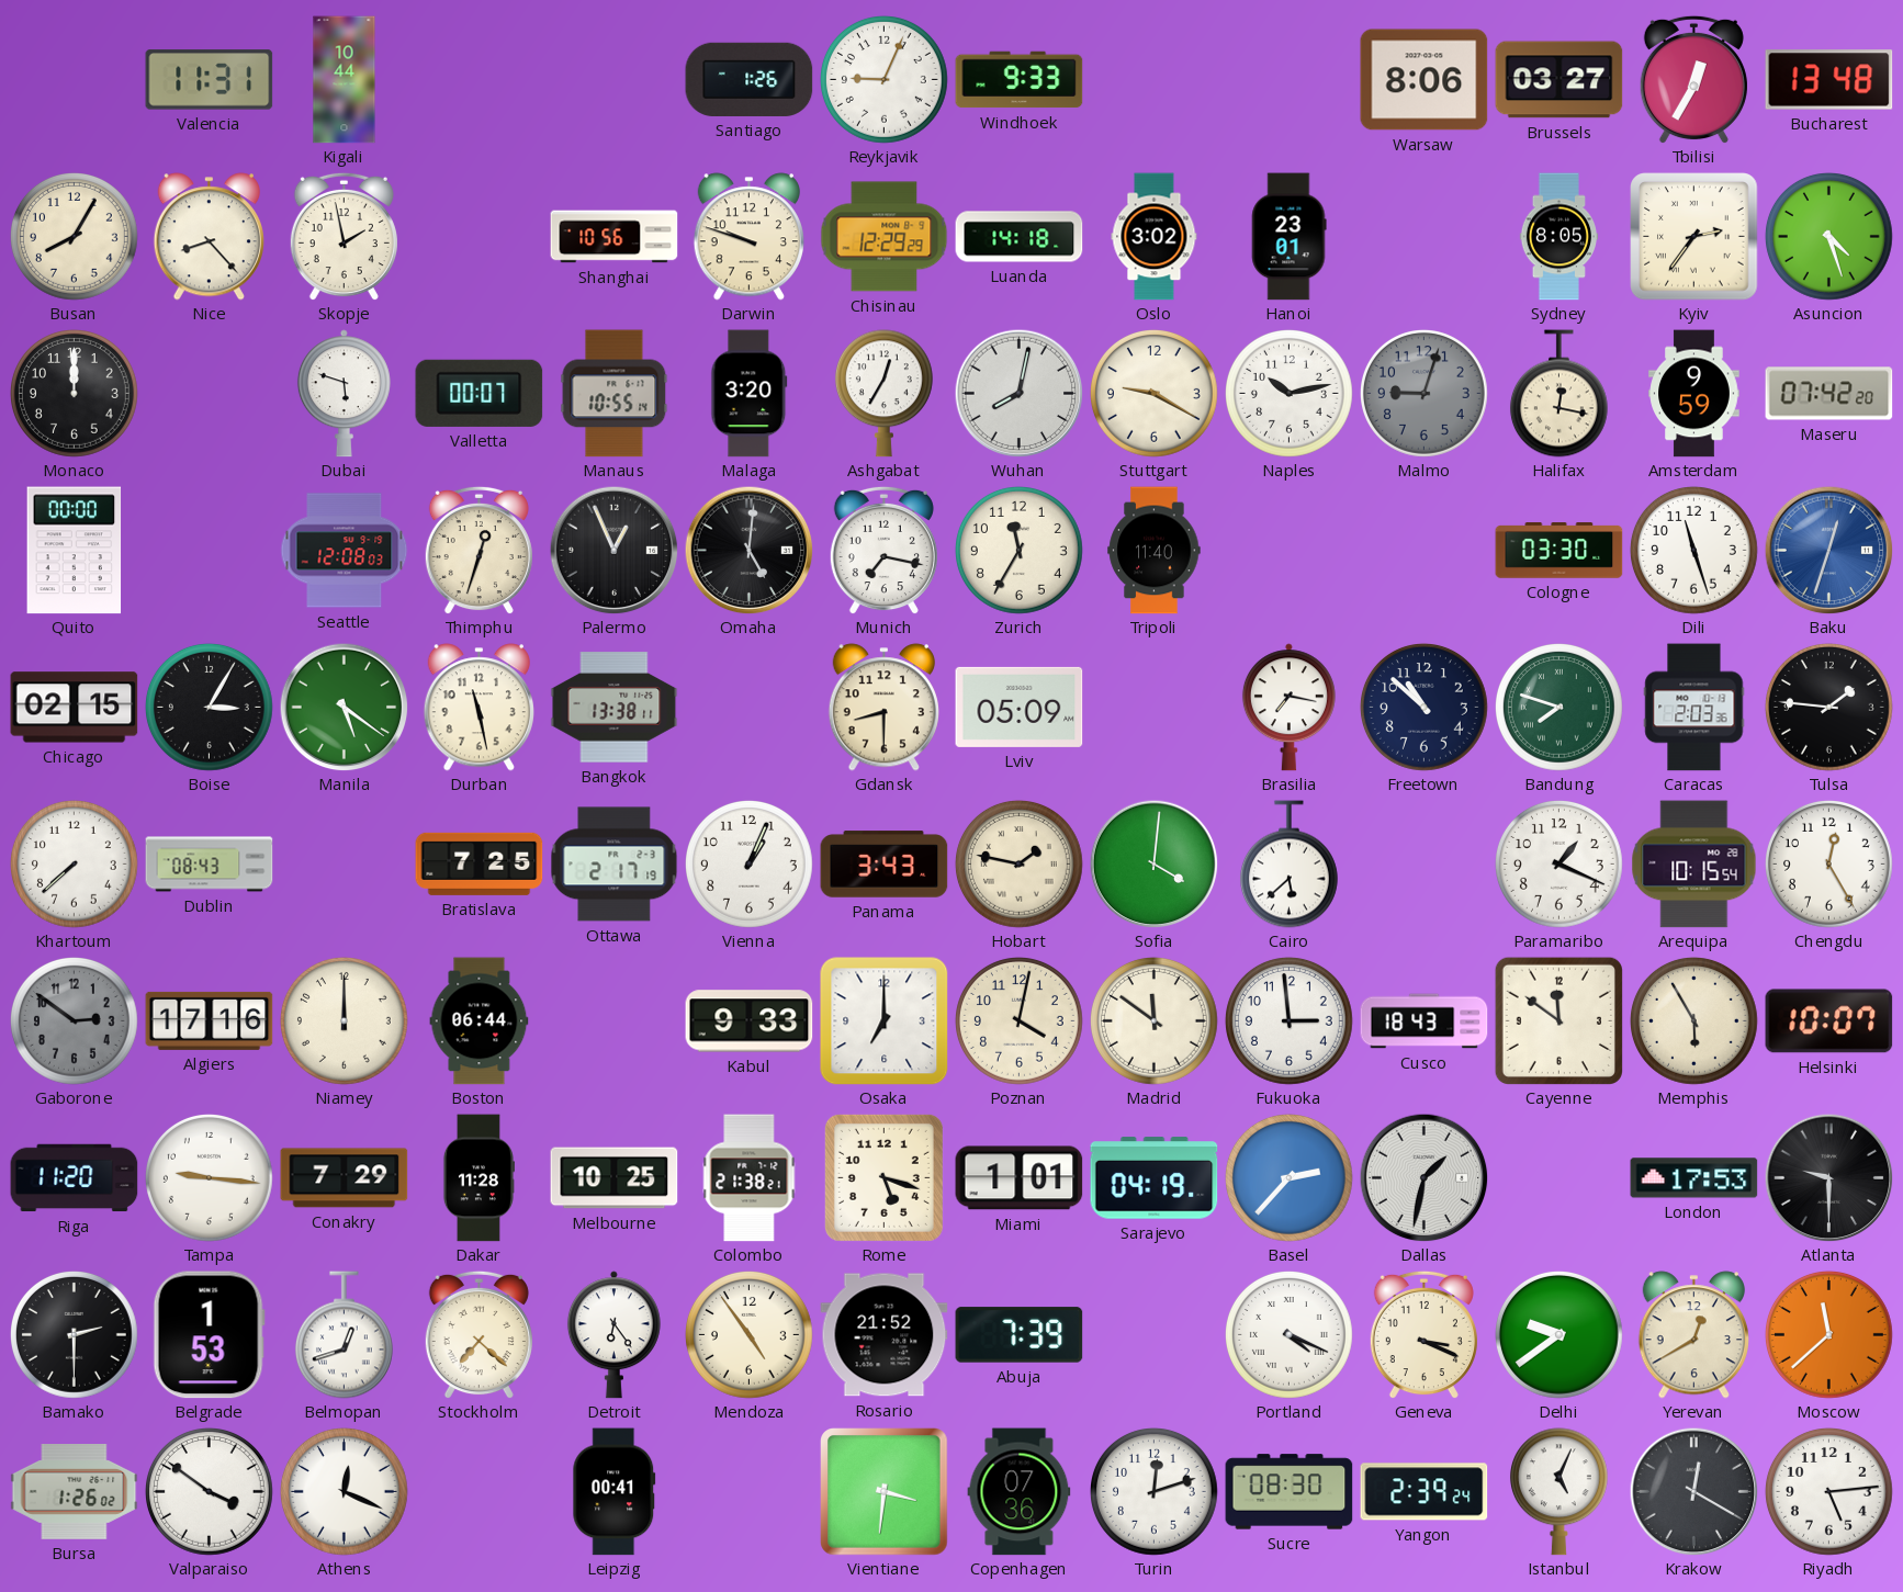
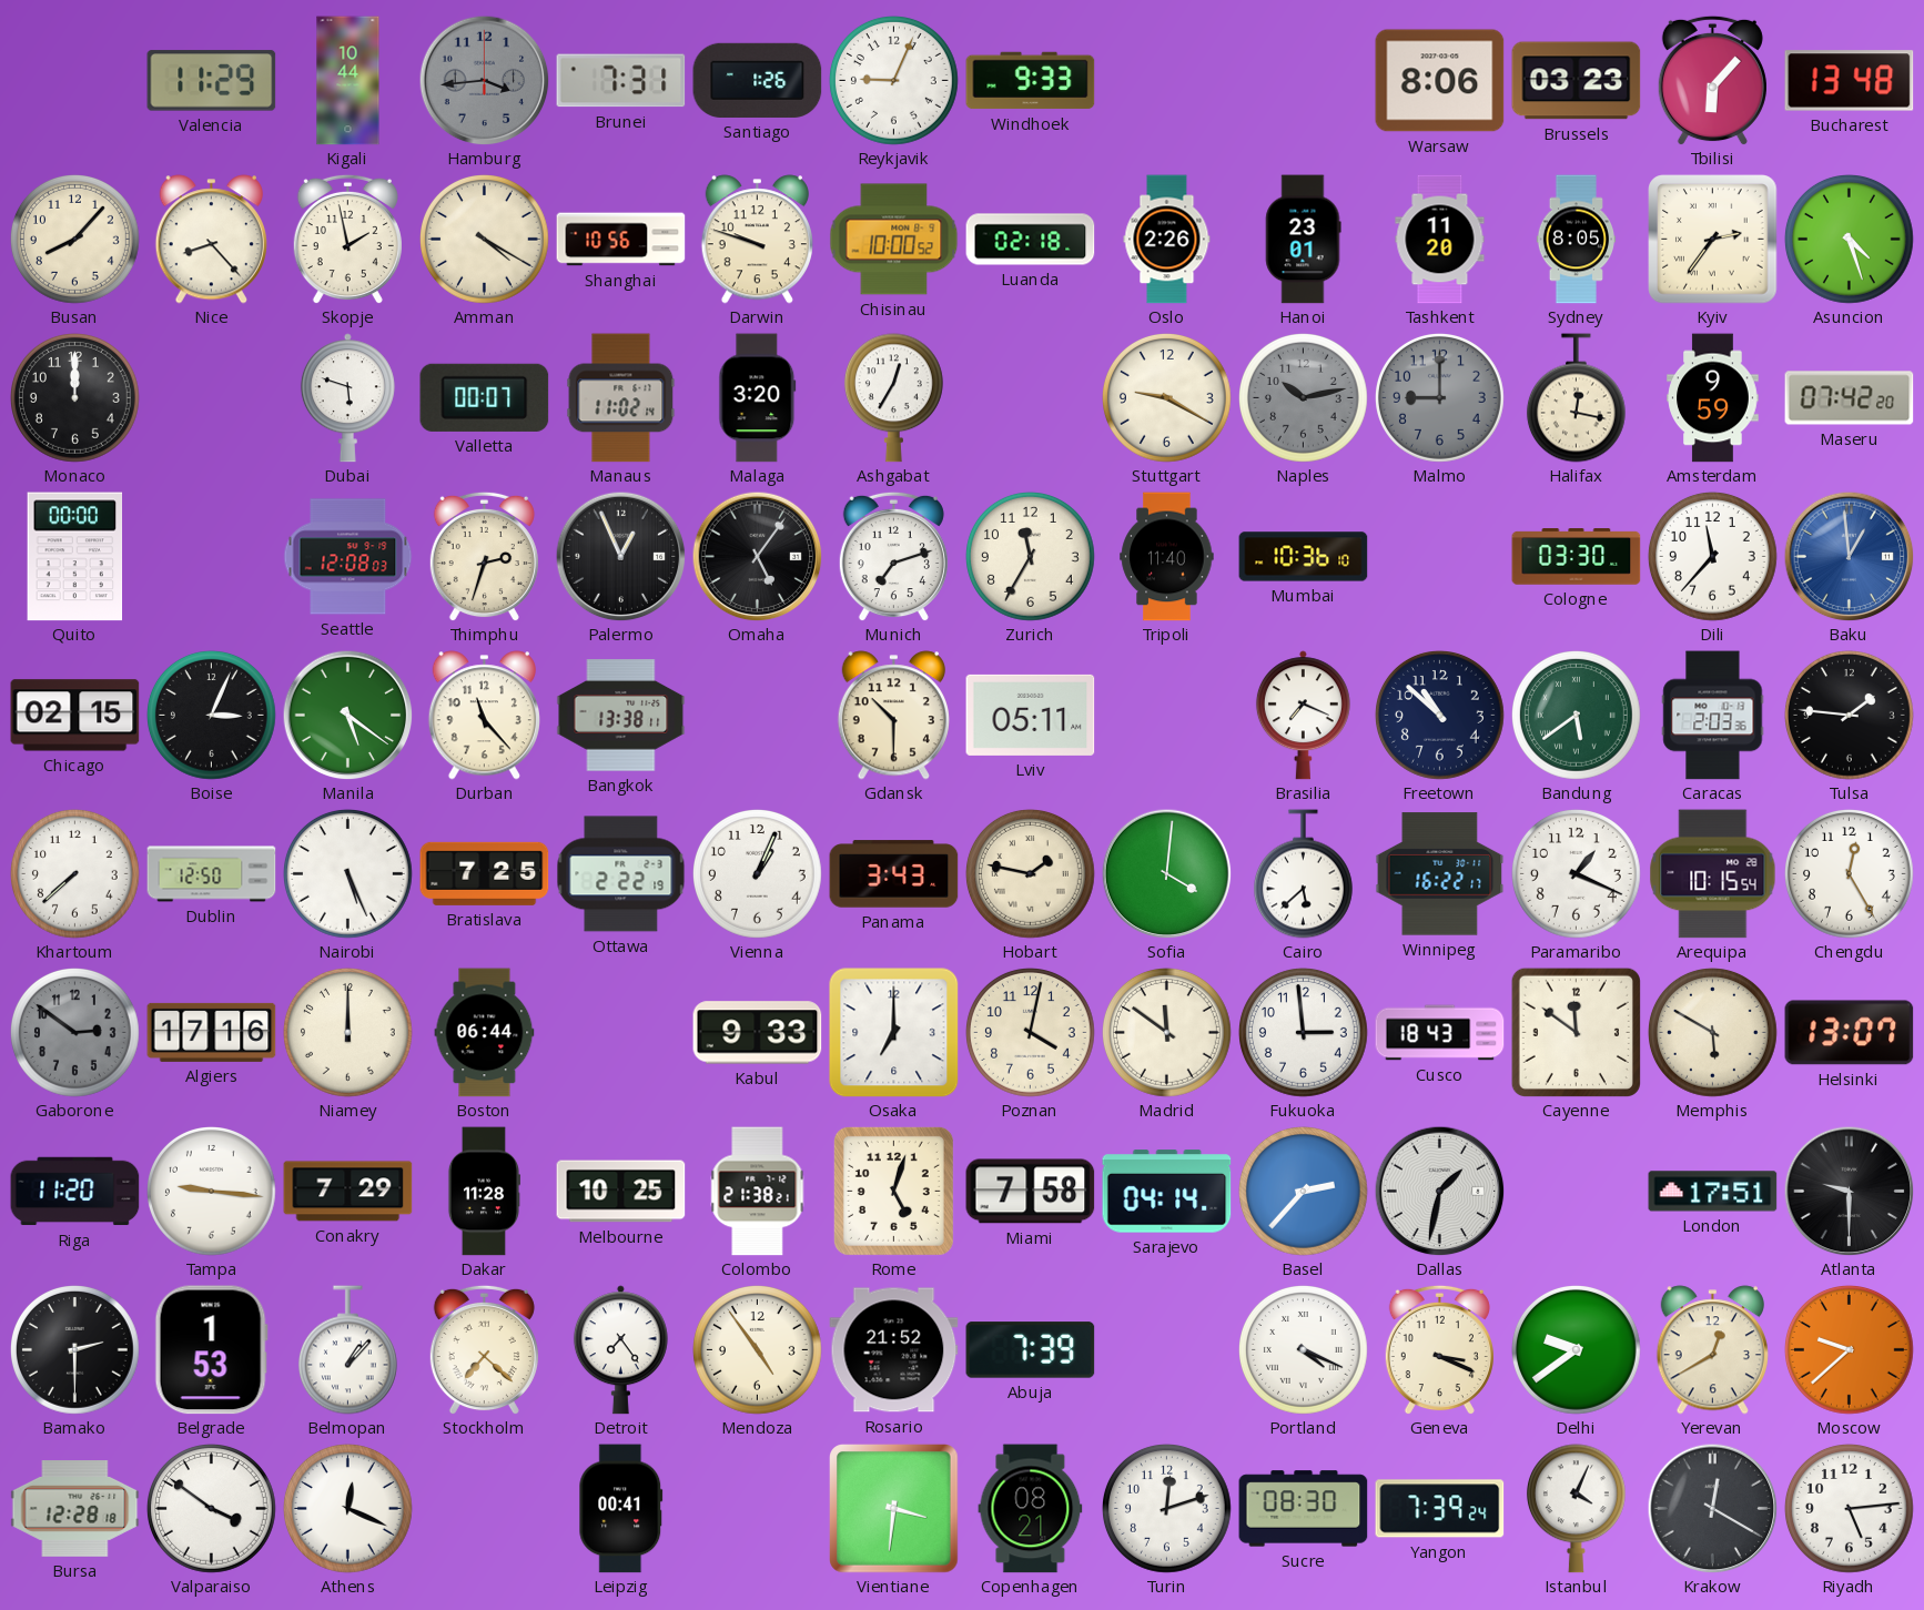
Valencia: 11:31 -> 11:29 (212, 81)
Hamburg: none -> 3:44 (484, 80)
Brunei: none -> 7:31 (621, 81)
Brussels: 03:27 -> 03:23 (1577, 81)
Tbilisi: 12:35 -> 6:07 (1712, 80)
Busan: 8:05 -> 8:07 (75, 240)
Amman: none -> 4:20 (485, 240)
Chisinau: 12:29 -> 10:00 (894, 240)
Luanda: 14:18 -> 02:18 (1031, 240)
Oslo: 3:02 -> 2:26 (1167, 240)
Tashkent: none -> 11:20 (1440, 240)
Manaus: 10:55 -> 11:02 (621, 398)
Wuhan: 8:02 -> none (1018, 393)
Naples dial: white -> grey (1304, 398)
Malmo: 9:03 -> 9:00 (1440, 398)
Thimphu: 12:33 -> 2:33 (484, 556)
Omaha: 5:01 -> 5:06 (757, 556)
Munich: 7:17 -> 7:12 (893, 556)
Mumbai: none -> 10:36 (1304, 557)
Dili: 11:27 -> 11:37 (1713, 557)
Baku: 12:33 -> 12:59 (1849, 556)
Boise: 3:05 -> 3:04 (212, 716)
Durban: 11:28 -> 11:23 (484, 716)
Gdansk: 8:30 -> 10:30 (893, 716)
Lviv: 05:09 -> 05:11 (1031, 715)
Brasilia: 7:17 -> 7:19 (1303, 716)
Bandung: 7:48 -> 5:39 (1577, 716)
Dublin: 08:43 -> 12:50 (212, 874)
Nairobi: none -> 5:26 (348, 874)
Ottawa: 2:17 -> 2:22 (621, 874)
Winnipeg: none -> 16:22 (1440, 874)
Memphis: 5:55 -> 5:50 (1713, 1033)
Helsinki: 10:07 -> 13:07 (1850, 1033)
Rome: 5:18 -> 5:03 (893, 1191)
Miami: 1:01 -> 7:58 (1031, 1192)
Sarajevo: 04:19 -> 04:14 (1167, 1192)
London: 17:53 -> 17:51 (1713, 1192)
Belmopan: 12:42 -> 1:07 (347, 1350)
Detroit: 6:24 -> 7:24 (620, 1350)
Moscow: 11:38 -> 9:38 (1850, 1350)
Bursa: 1:26 -> 12:28 (75, 1509)
Copenhagen: 07:36 -> 08:21 (1031, 1509)
Yangon: 2:39 -> 7:39 (1440, 1509)
Istanbul: 5:04 -> 4:04 (1576, 1509)
